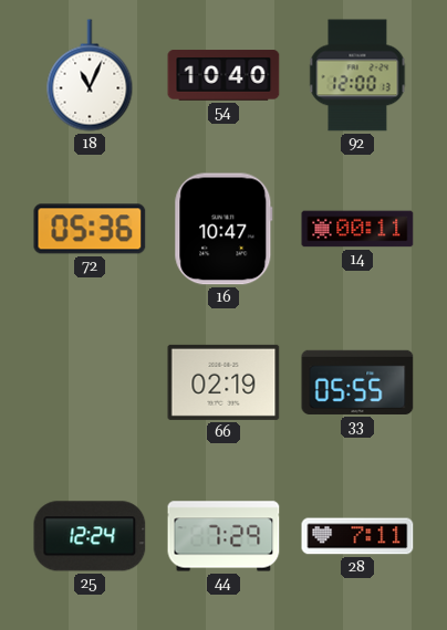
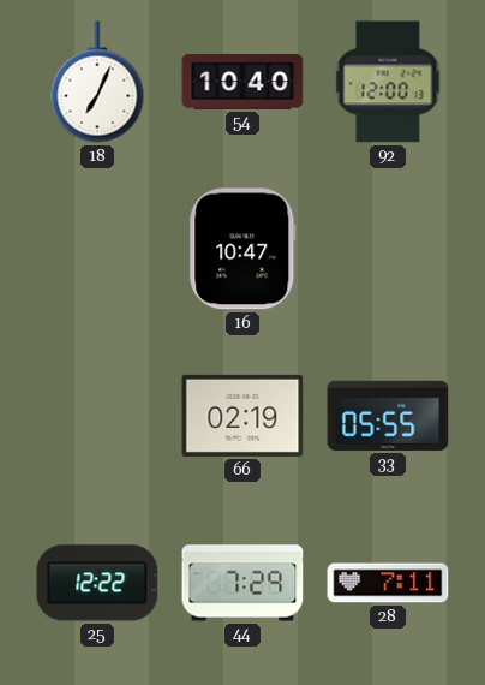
18: 11:04 -> 7:04 (97, 82)
72: 05:36 -> none (90, 229)
14: 00:11 -> none (357, 229)
25: 12:24 -> 12:22 (97, 583)
